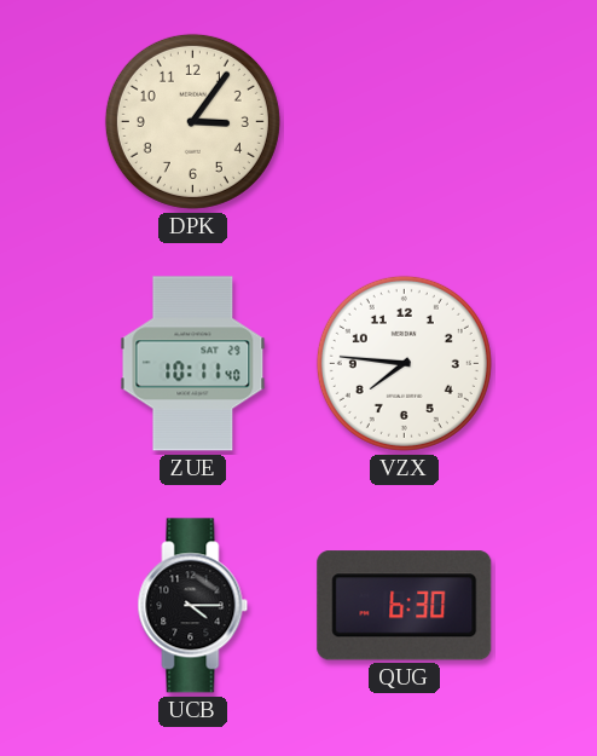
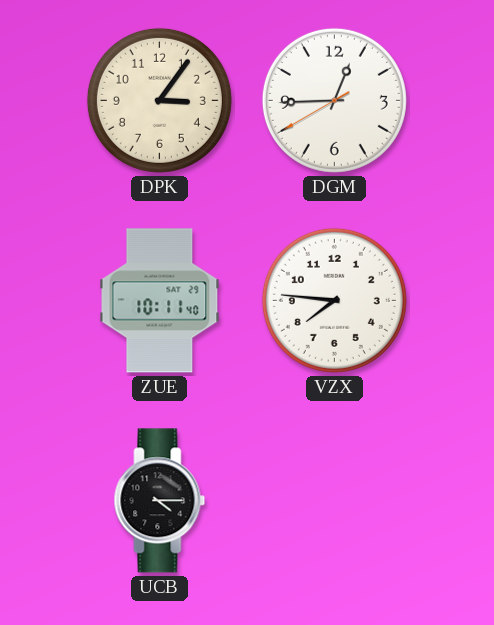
DGM: none -> 12:44 (334, 100)
QUG: 6:30 -> none (405, 606)
